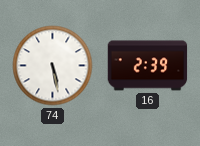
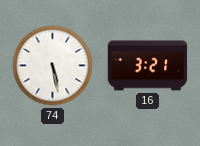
16: 2:39 -> 3:21 (148, 66)
